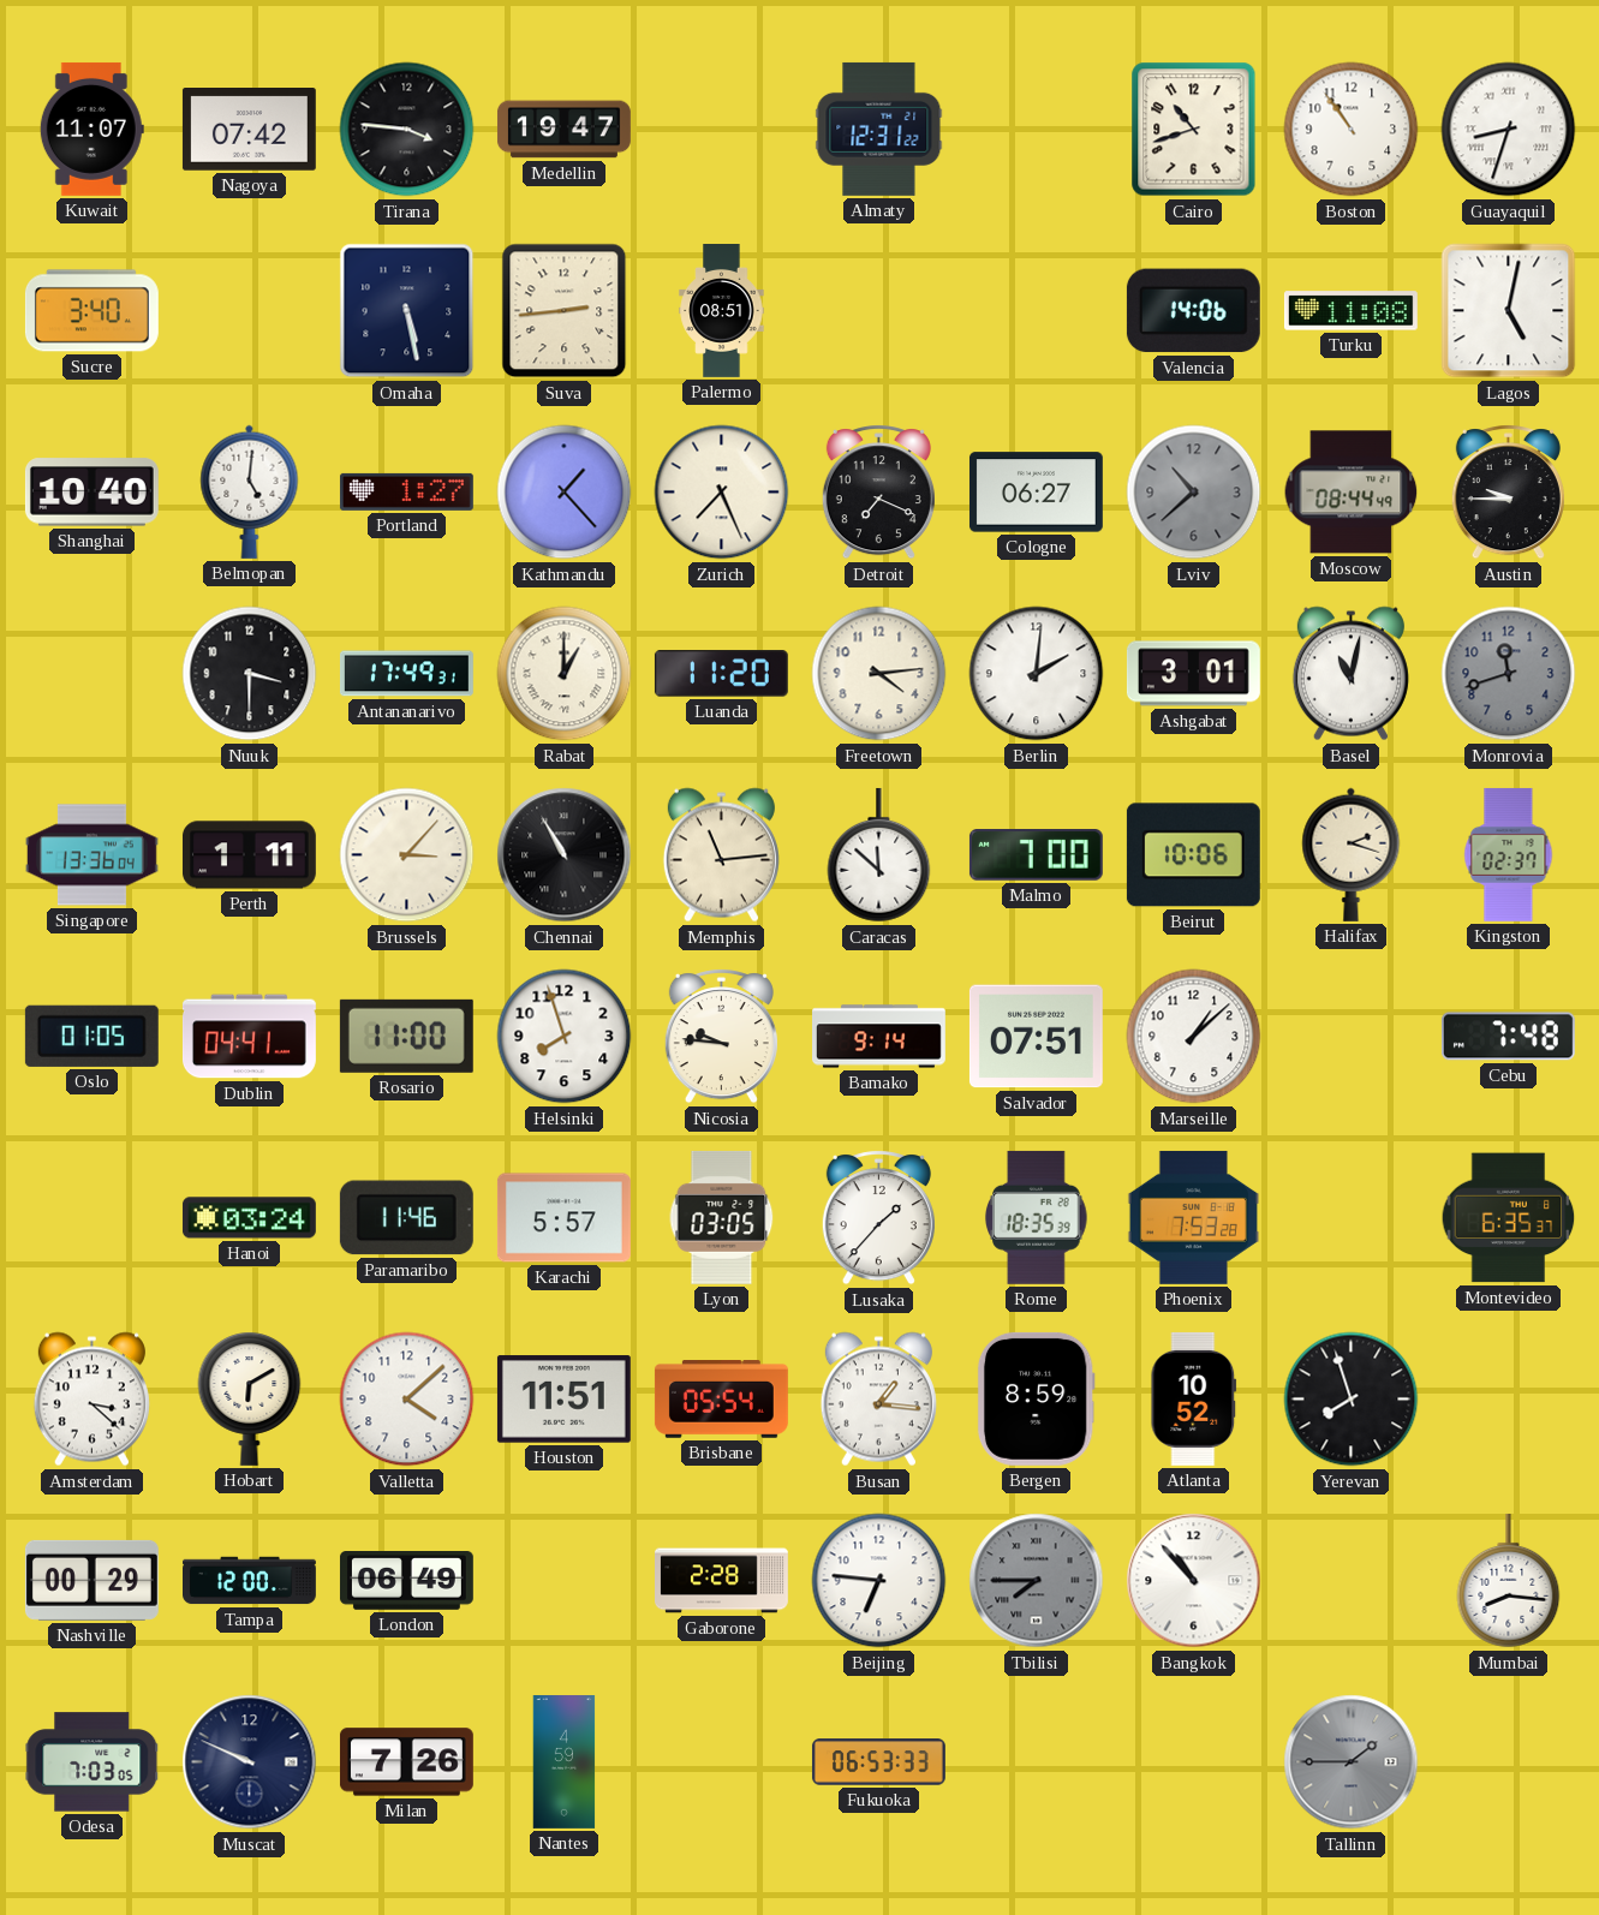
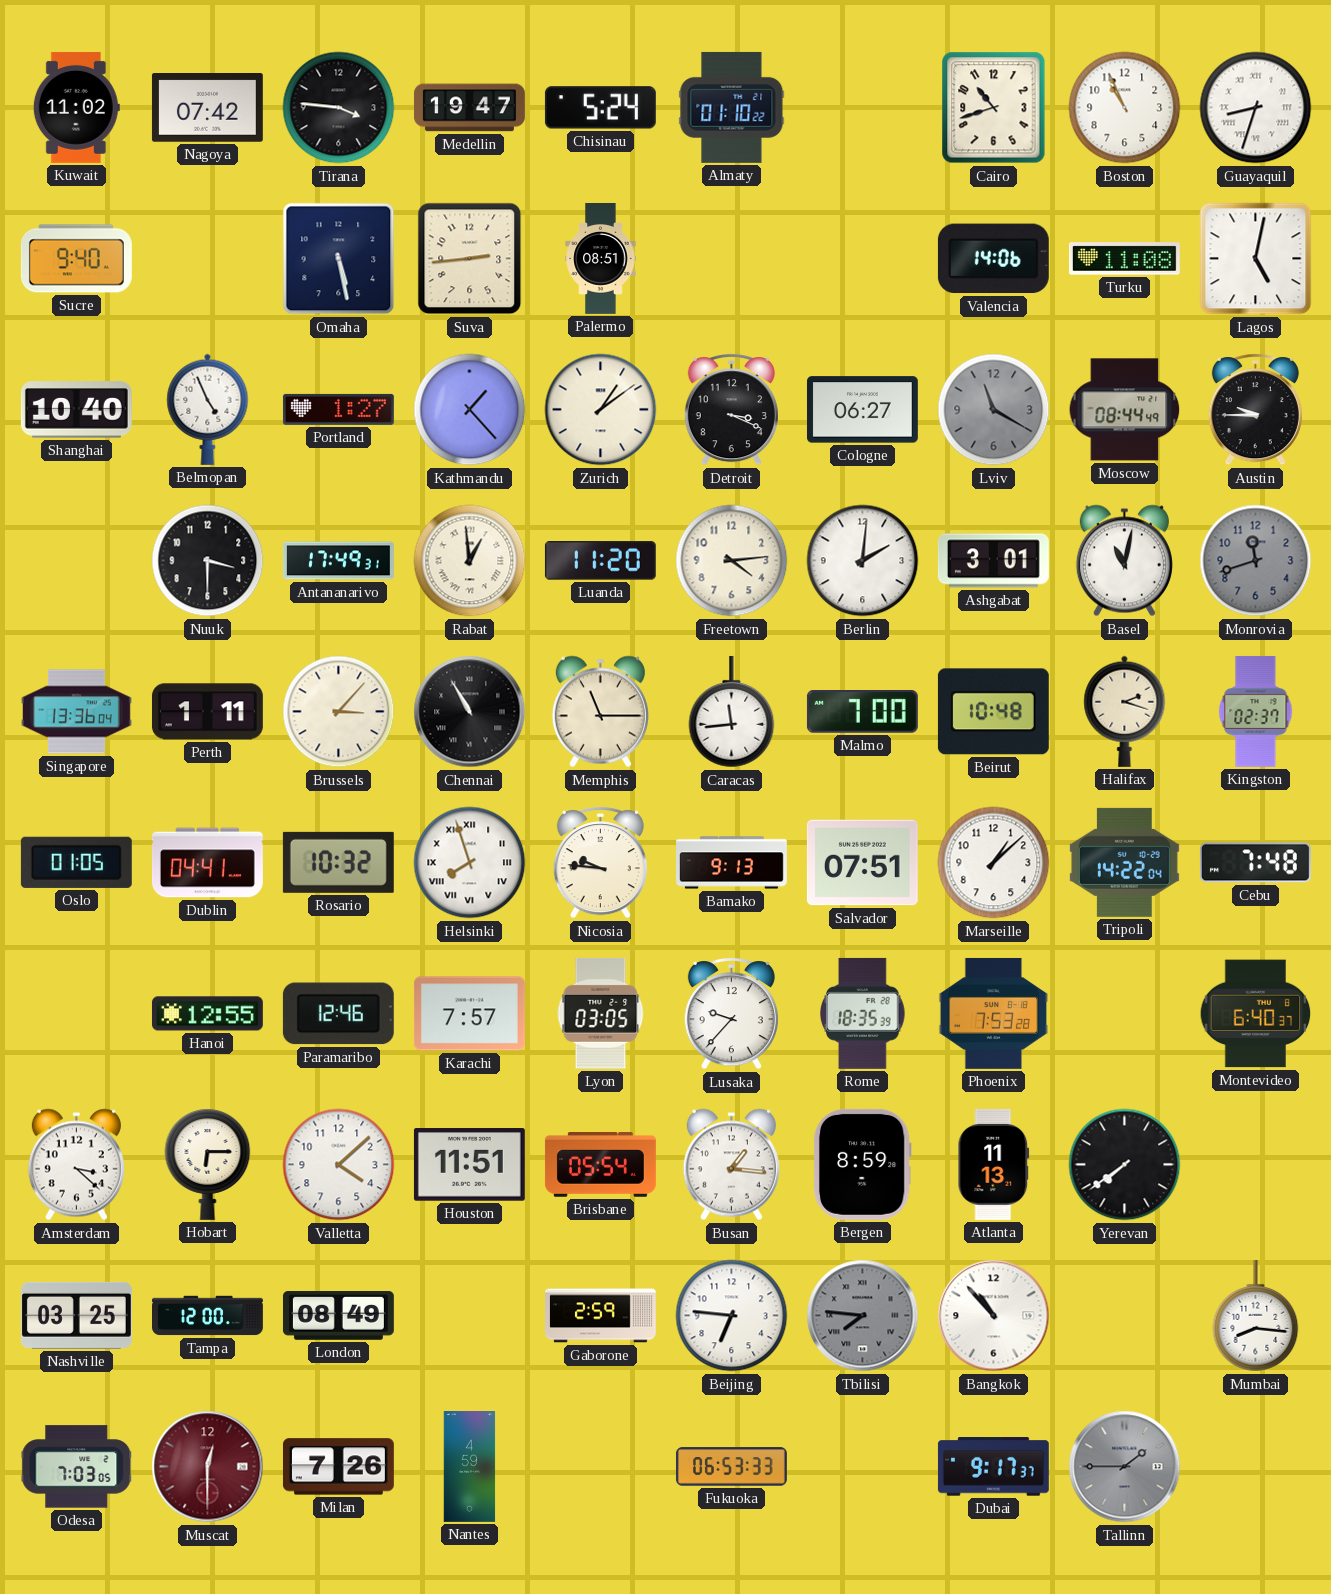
Kuwait: 11:07 -> 11:02 (76, 107)
Chisinau: none -> 5:24 (600, 108)
Almaty: 12:31 -> 01:10 (732, 107)
Boston: 10:54 -> 10:56 (1125, 108)
Sucre: 3:40 -> 9:40 (76, 259)
Belmopan: 5:01 -> 4:56 (208, 409)
Zurich: 7:26 -> 1:09 (601, 410)
Detroit: 7:19 -> 3:19 (731, 410)
Lviv: 10:38 -> 11:20 (994, 410)
Rabat: 1:00 -> 12:59 (470, 561)
Memphis: 11:14 -> 11:15 (600, 712)
Caracas: 11:52 -> 11:44 (732, 712)
Beirut: 10:06 -> 10:48 (993, 712)
Rosario: 11:00 -> 10:32 (338, 862)
Helsinki numerals: Arabic -> Roman (470, 863)
Bamako: 9:14 -> 9:13 (732, 863)
Tripoli: none -> 14:22 (1124, 862)
Hanoi: 03:24 -> 12:55 (207, 1014)
Paramaribo: 11:46 -> 12:46 (338, 1014)
Karachi: 5:57 -> 7:57 (469, 1014)
Lusaka: 1:37 -> 9:37 (731, 1014)
Montevideo: 6:35 -> 6:40 (1256, 1014)
Hobart: 6:10 -> 6:15 (208, 1164)
Atlanta: 10:52 -> 11:13 (994, 1164)
Yerevan: 7:57 -> 7:39 (1125, 1165)
Nashville: 00:29 -> 03:25 (76, 1315)
London: 06:49 -> 08:49 (338, 1316)
Gaborone: 2:28 -> 2:59 (601, 1316)
Tbilisi: 7:45 -> 7:46 (863, 1316)
Muscat: 9:49 -> 12:30 (208, 1467)
Muscat dial: navy -> burgundy (208, 1467)
Dubai: none -> 9:17 (993, 1467)
